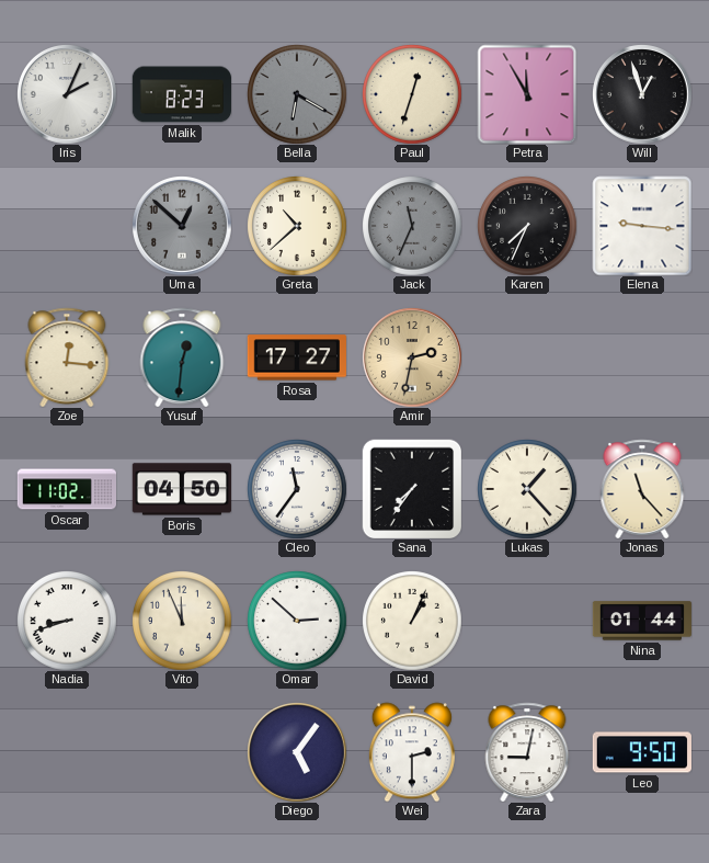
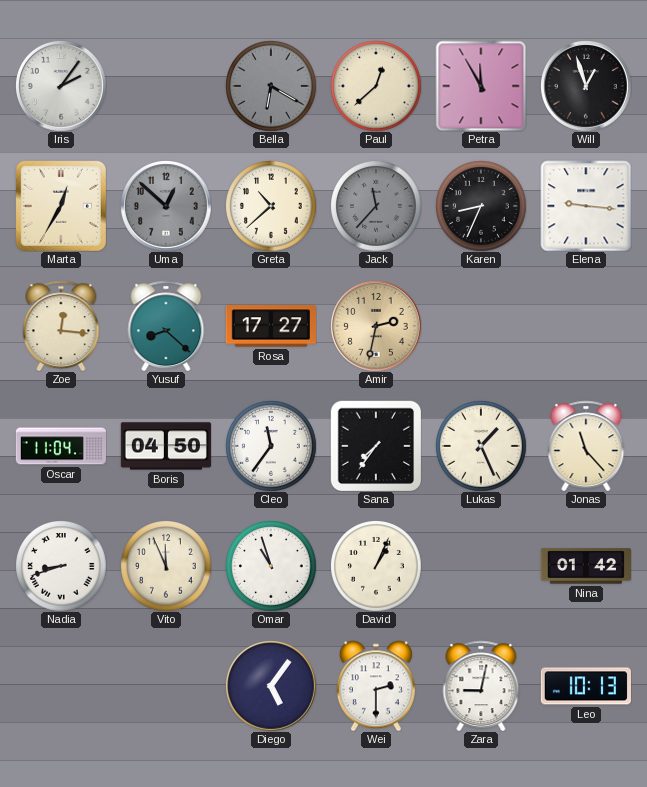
Iris: 2:04 -> 2:06 (61, 86)
Malik: 8:23 -> none (182, 94)
Paul: 12:33 -> 12:38 (376, 86)
Marta: none -> 12:35 (61, 206)
Jack: 11:34 -> 11:37 (376, 206)
Karen: 7:34 -> 8:34 (481, 206)
Yusuf: 12:31 -> 8:22 (166, 326)
Oscar: 11:02 -> 11:04 (60, 446)
Lukas: 1:23 -> 1:26 (481, 446)
Omar: 2:52 -> 10:57 (271, 566)
Nina: 01:44 -> 01:42 (585, 566)
Leo: 9:50 -> 10:13 (586, 686)
